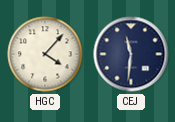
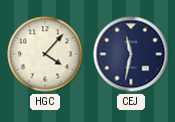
CEJ: 11:31 -> 11:32 (131, 54)
